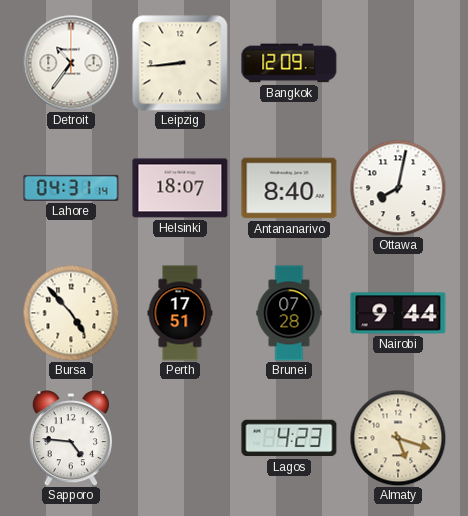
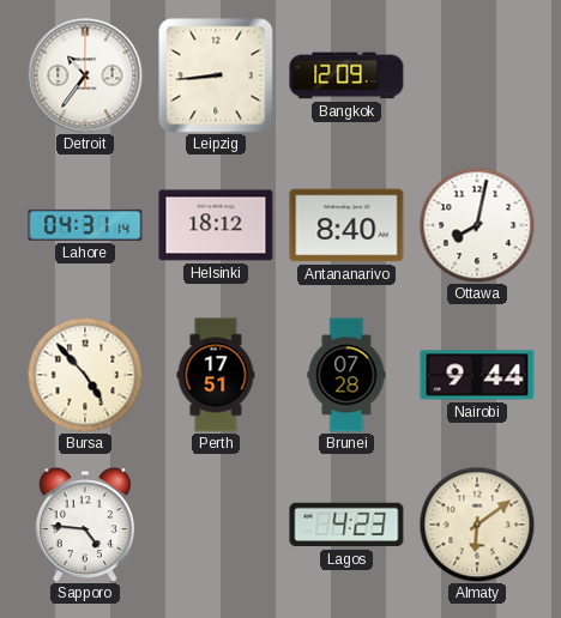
Helsinki: 18:07 -> 18:12 (216, 225)
Almaty: 5:18 -> 6:09 (477, 525)
